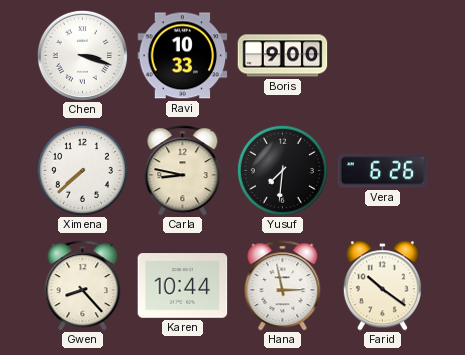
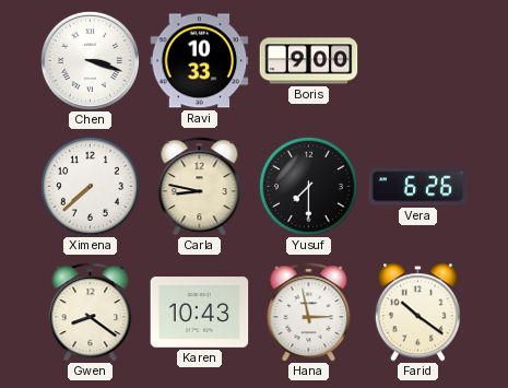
Yusuf: 7:31 -> 7:30 (308, 186)
Gwen: 8:23 -> 8:21 (91, 313)
Karen: 10:44 -> 10:43 (200, 313)
